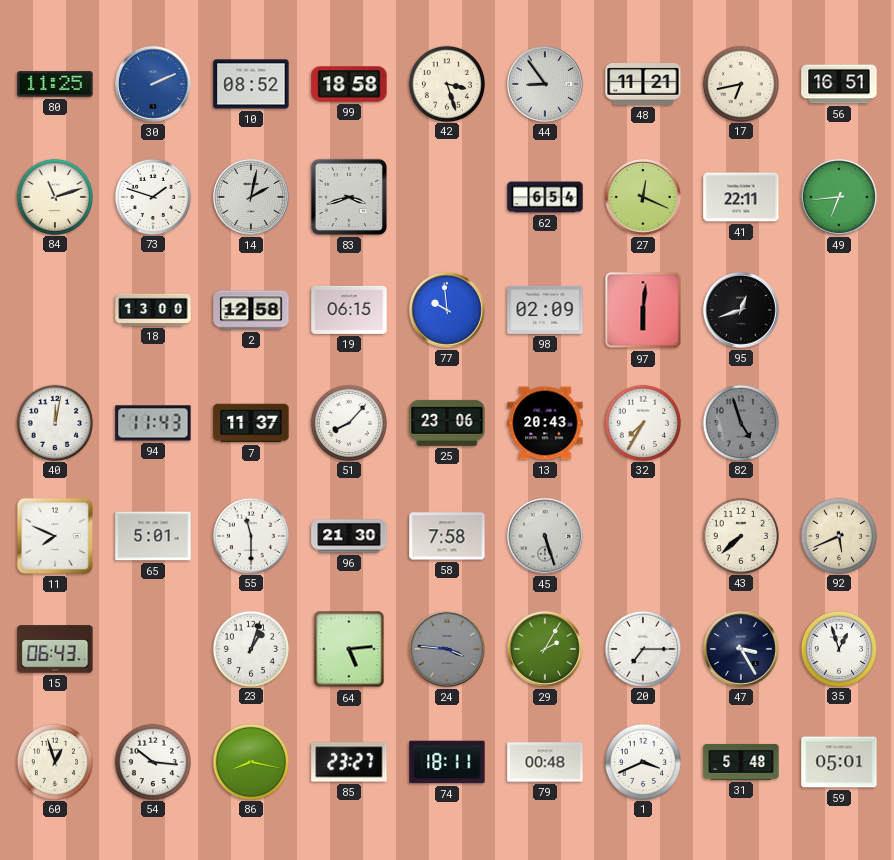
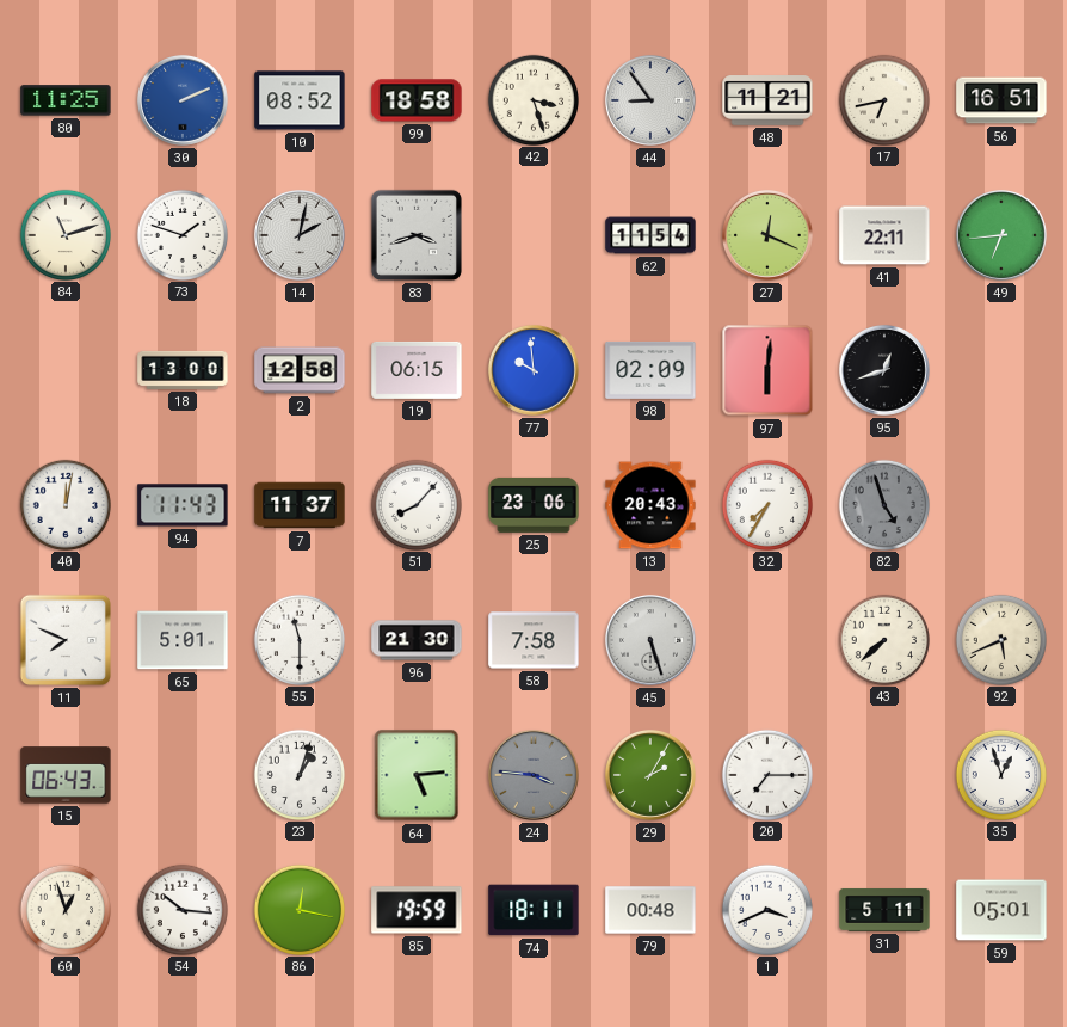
62: 6:54 -> 11:54 (650, 235)
47: 3:25 -> none (741, 649)
86: 8:17 -> 12:17 (298, 909)
85: 23:27 -> 19:59 (417, 910)
31: 5:48 -> 5:11 (884, 910)
